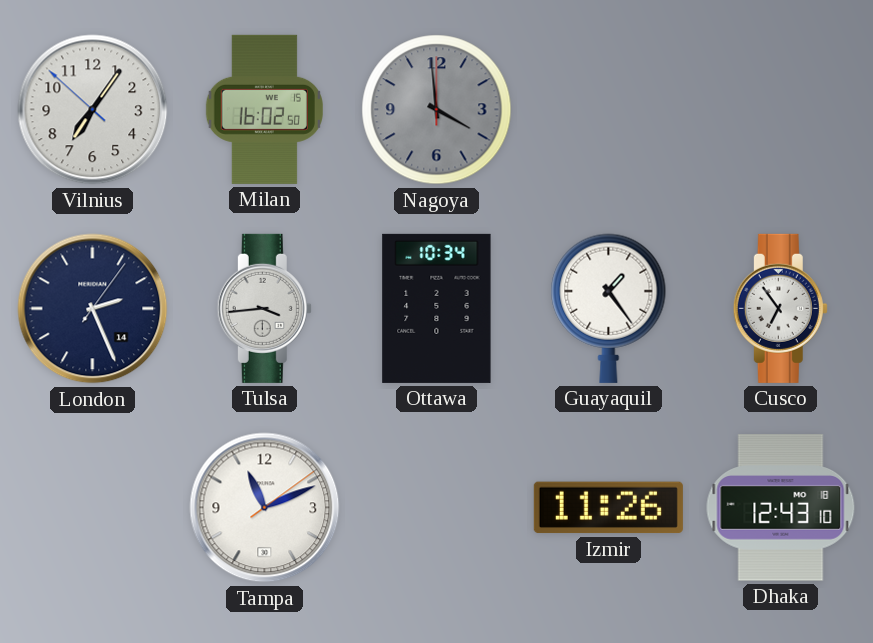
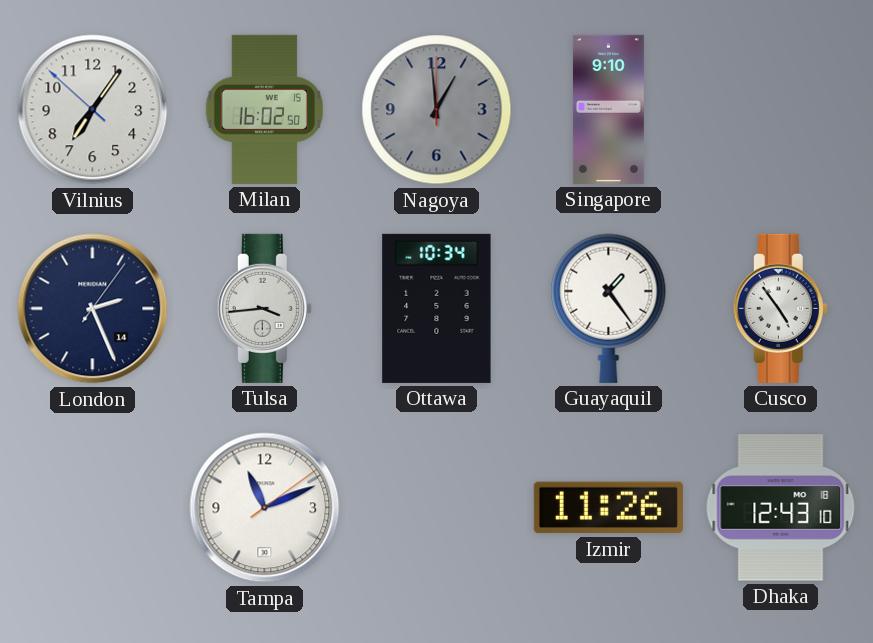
Nagoya: 3:59 -> 12:59 (437, 110)
Singapore: none -> 9:10 (608, 109)
Cusco: 6:54 -> 4:54 (780, 308)
